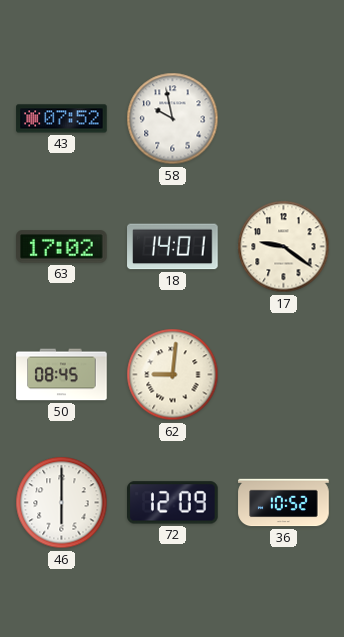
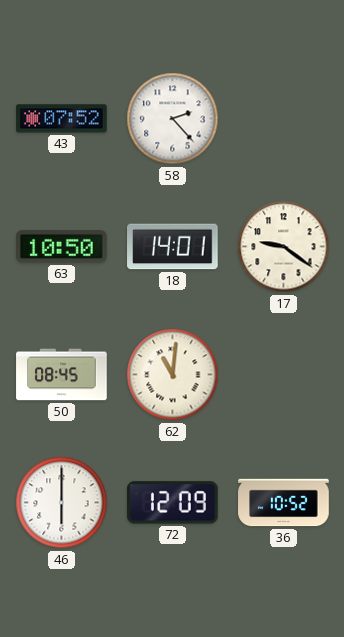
58: 9:58 -> 2:23 (173, 119)
63: 17:02 -> 10:50 (62, 247)
62: 9:01 -> 11:01 (173, 375)
